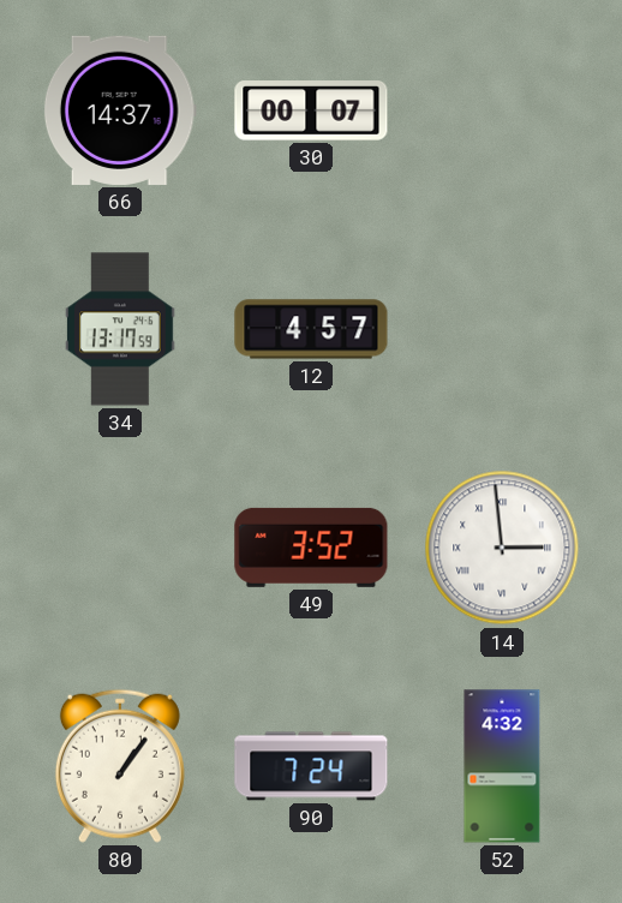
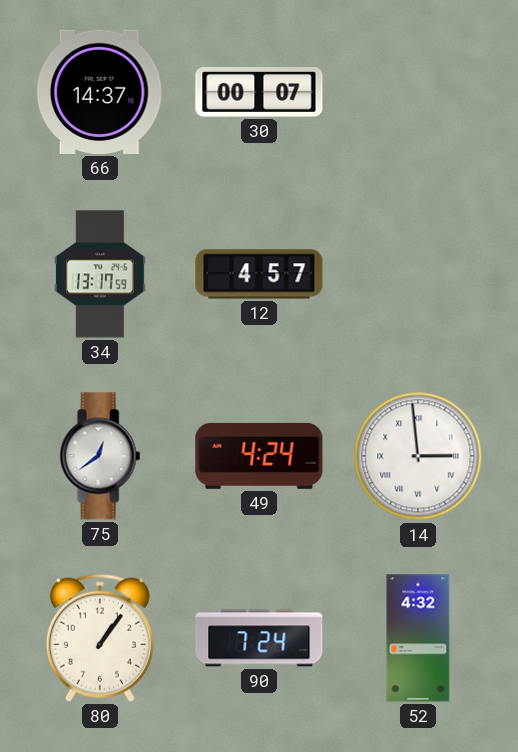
75: none -> 12:39 (100, 456)
49: 3:52 -> 4:24 (259, 456)
